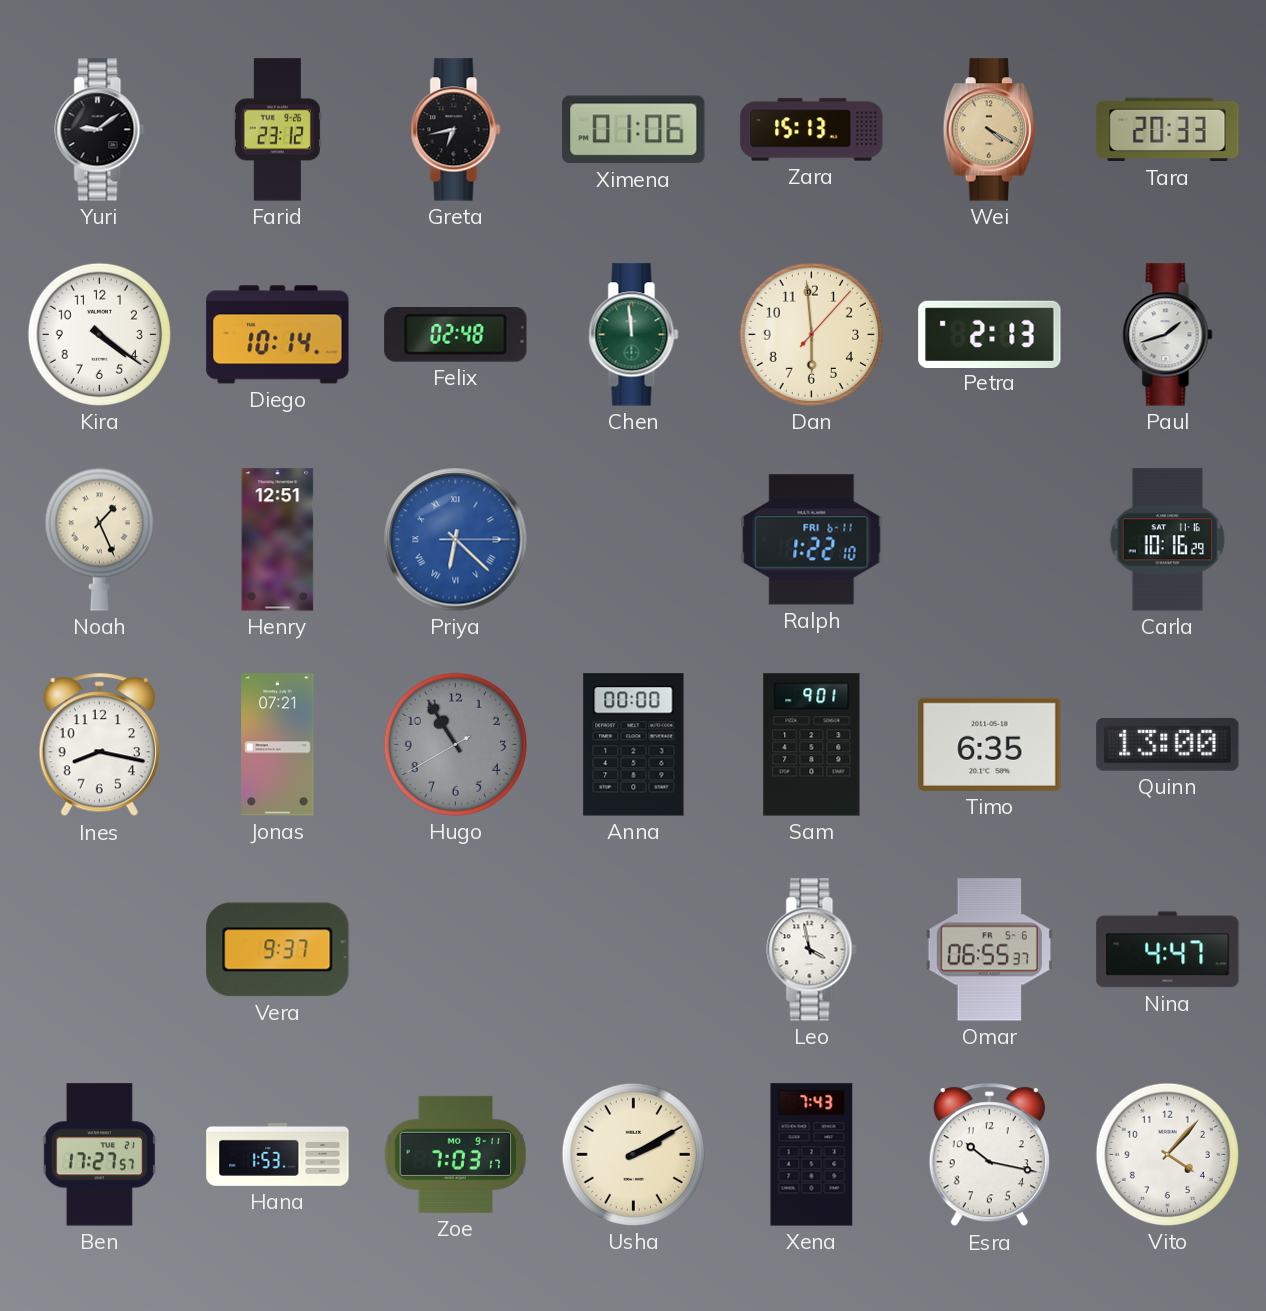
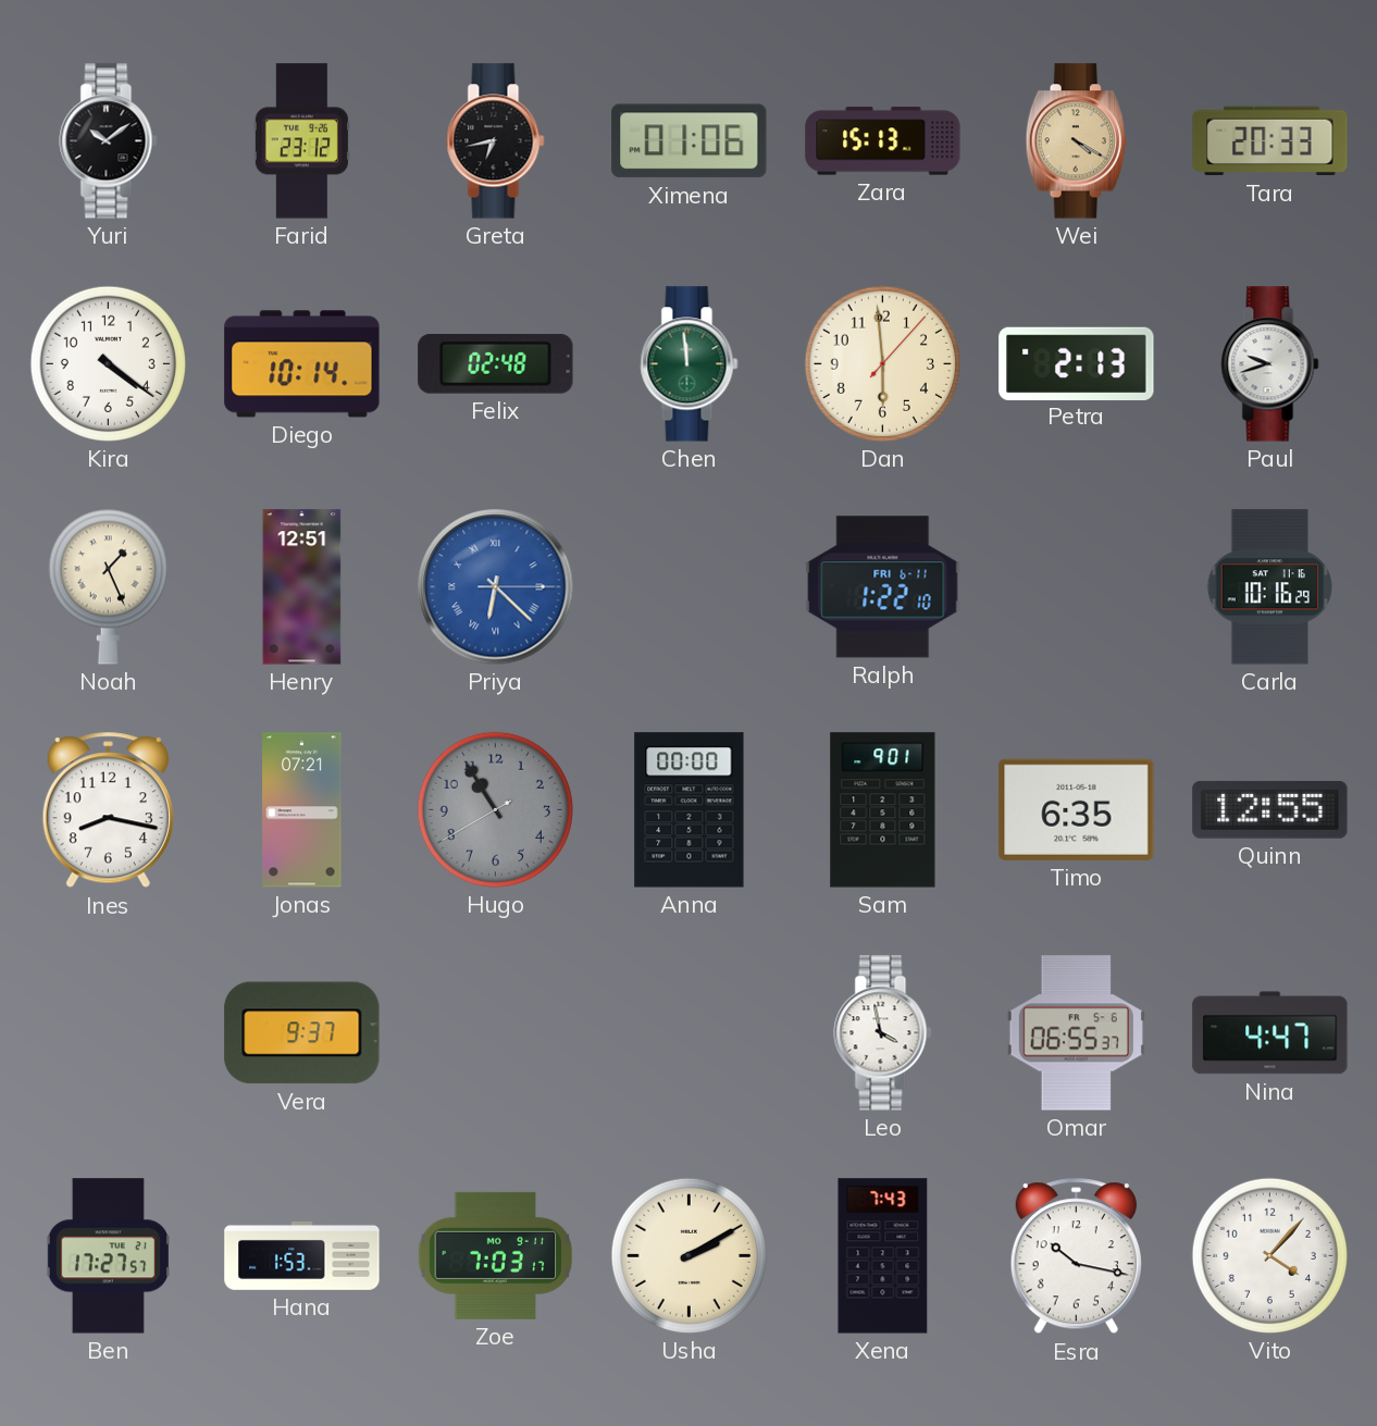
Yuri: 9:09 -> 10:09 (109, 141)
Paul: 1:42 -> 9:42 (1270, 364)
Quinn: 13:00 -> 12:55 (1270, 809)
